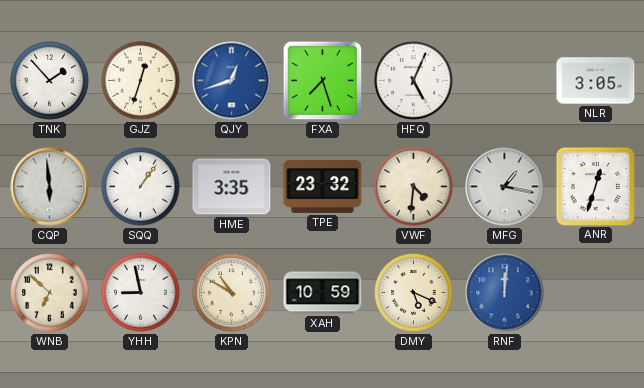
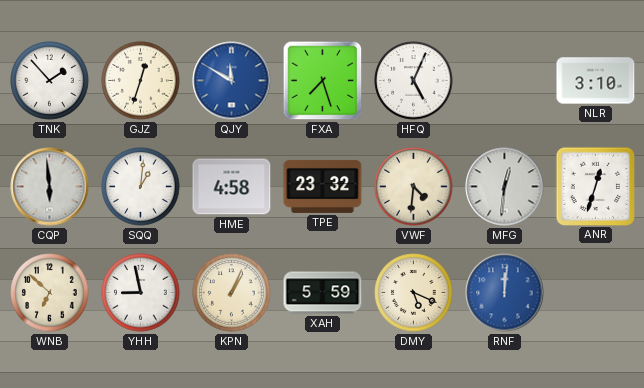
QJY: 12:42 -> 11:50 (232, 81)
NLR: 3:05 -> 3:10 (596, 81)
SQQ: 1:06 -> 1:01 (141, 187)
HME: 3:35 -> 4:58 (232, 187)
MFG: 1:17 -> 12:31 (505, 187)
KPN: 10:50 -> 1:04 (232, 293)
XAH: 10:59 -> 5:59 (323, 293)
